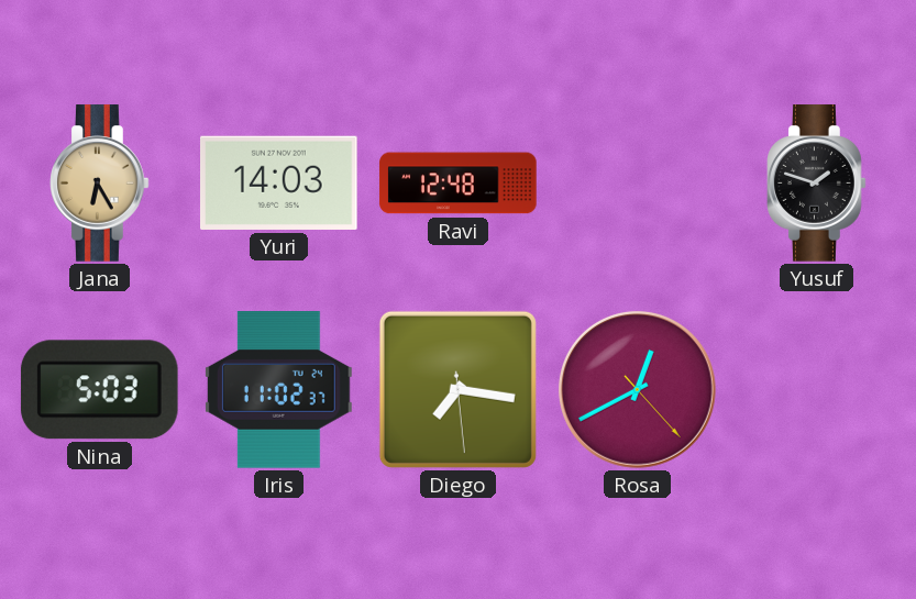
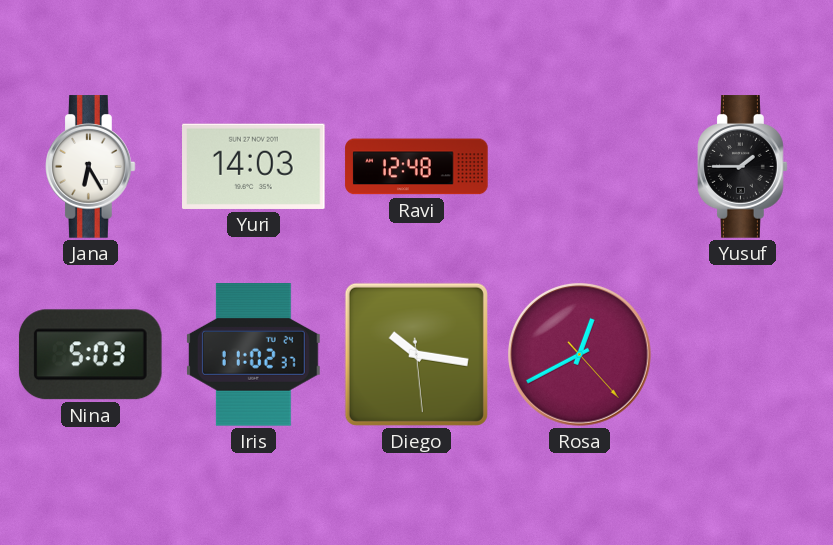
Jana dial: champagne -> white (91, 167)
Yusuf: 1:48 -> 1:45 (743, 167)
Diego: 7:16 -> 10:16 (416, 354)
